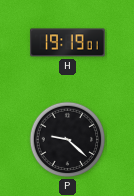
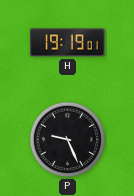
P: 9:22 -> 9:26 (68, 140)
